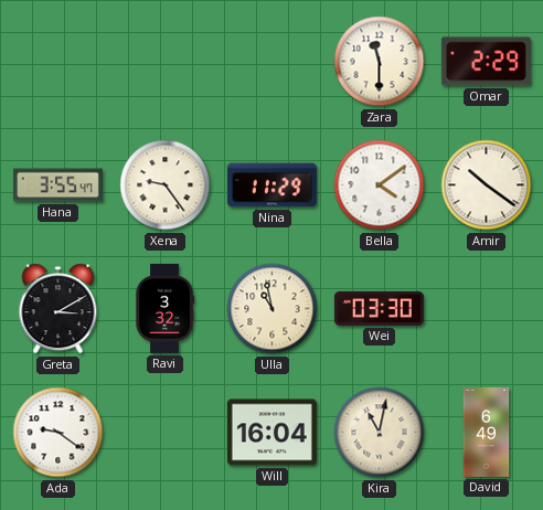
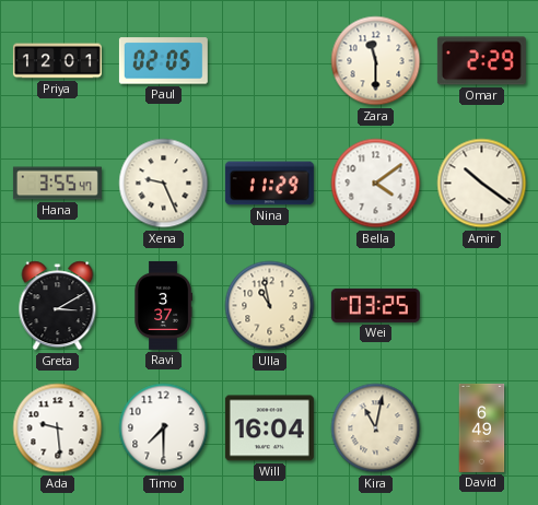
Priya: none -> 12:01 (57, 61)
Paul: none -> 02:05 (163, 61)
Xena: 9:24 -> 9:26 (164, 184)
Ravi: 3:32 -> 3:37 (163, 305)
Wei: 03:30 -> 03:25 (375, 305)
Ada: 9:21 -> 9:29 (58, 428)
Timo: none -> 7:30 (164, 428)
